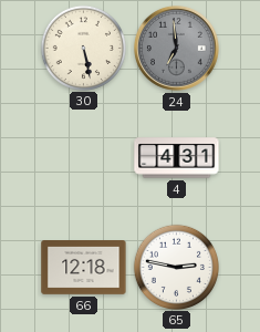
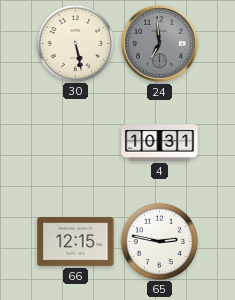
4: 4:31 -> 10:31 (160, 143)
66: 12:18 -> 12:15 (76, 242)
